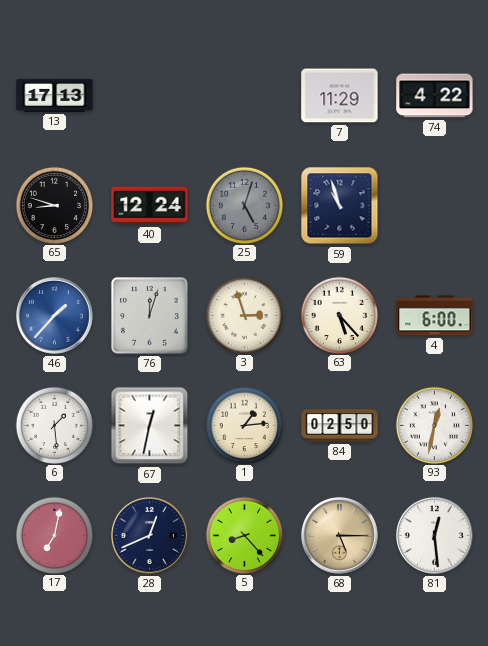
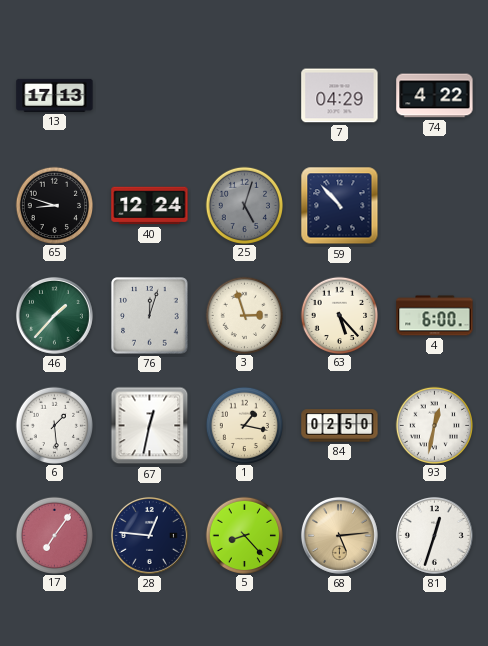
7: 11:29 -> 04:29 (340, 96)
59: 10:57 -> 10:53 (340, 206)
46 dial: blue -> green (54, 315)
1: 1:14 -> 1:17 (244, 425)
17: 7:02 -> 7:06 (54, 535)
28: 12:41 -> 12:46 (149, 535)
68: 5:15 -> 5:14 (339, 535)
81: 12:29 -> 12:33 (434, 535)
